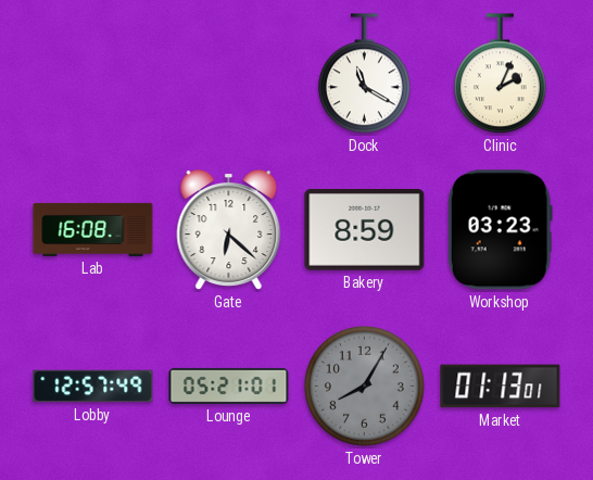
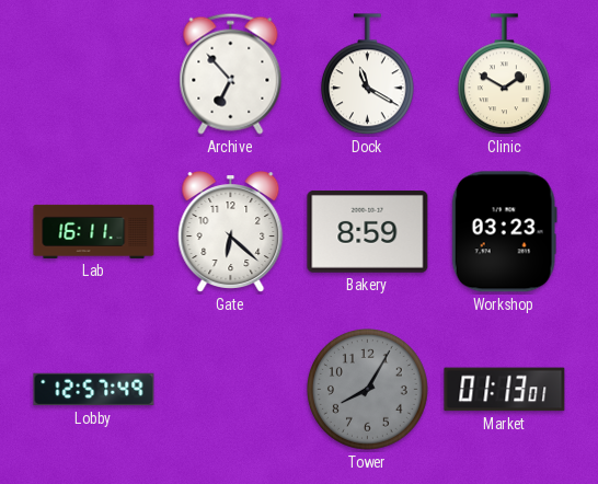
Archive: none -> 6:53 (231, 73)
Clinic: 2:04 -> 1:50 (504, 74)
Lab: 16:08 -> 16:11 (94, 231)
Lounge: 05:21 -> none (229, 386)
